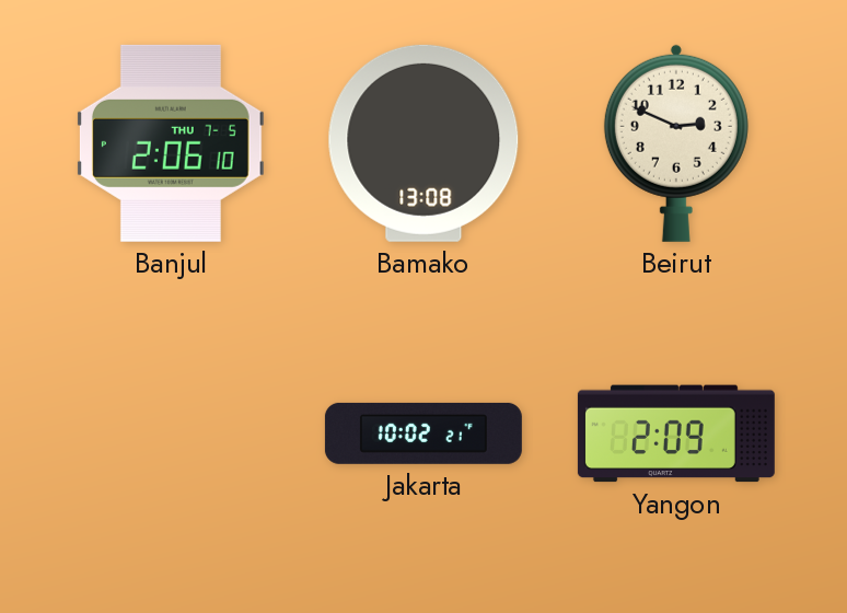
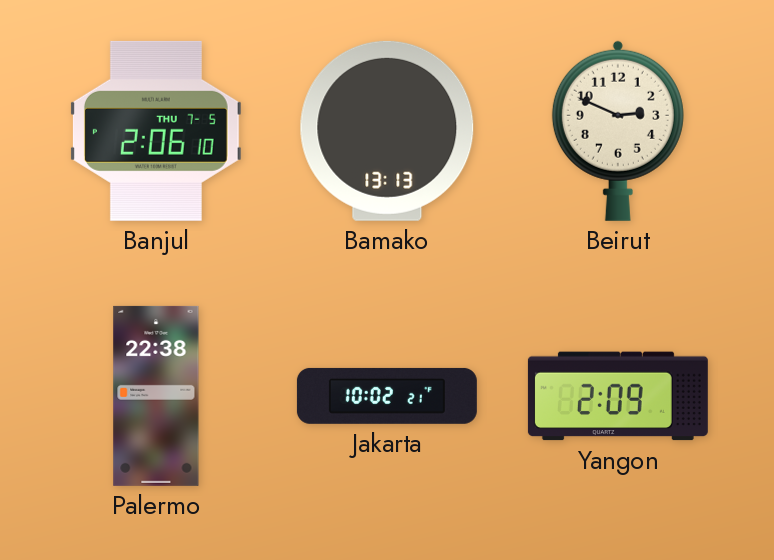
Bamako: 13:08 -> 13:13 (387, 131)
Palermo: none -> 22:38 (156, 396)
